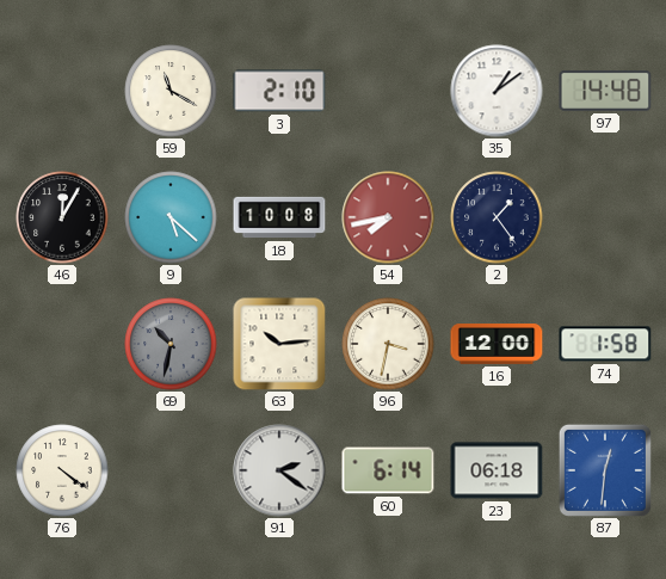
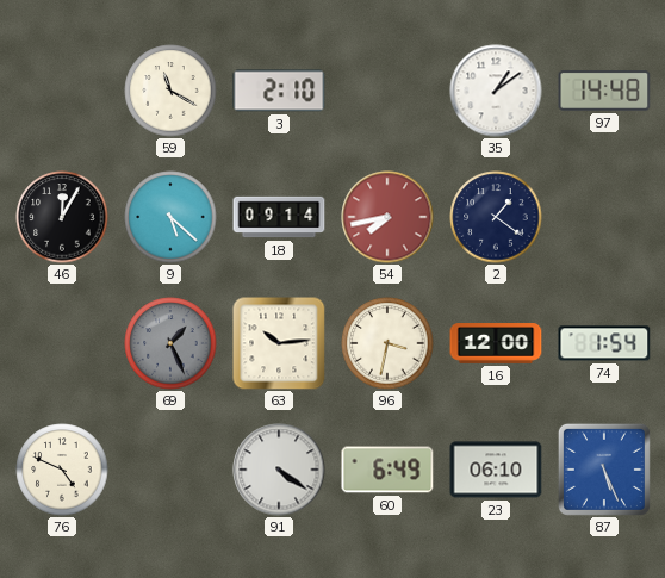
18: 10:08 -> 09:14 (279, 217)
2: 1:24 -> 1:21 (496, 217)
69: 10:32 -> 1:26 (170, 343)
74: 1:58 -> 1:54 (604, 343)
76: 4:21 -> 4:49 (62, 470)
91: 2:21 -> 4:21 (279, 470)
60: 6:14 -> 6:49 (387, 470)
23: 06:18 -> 06:10 (496, 470)
87: 12:31 -> 5:26 (604, 470)
